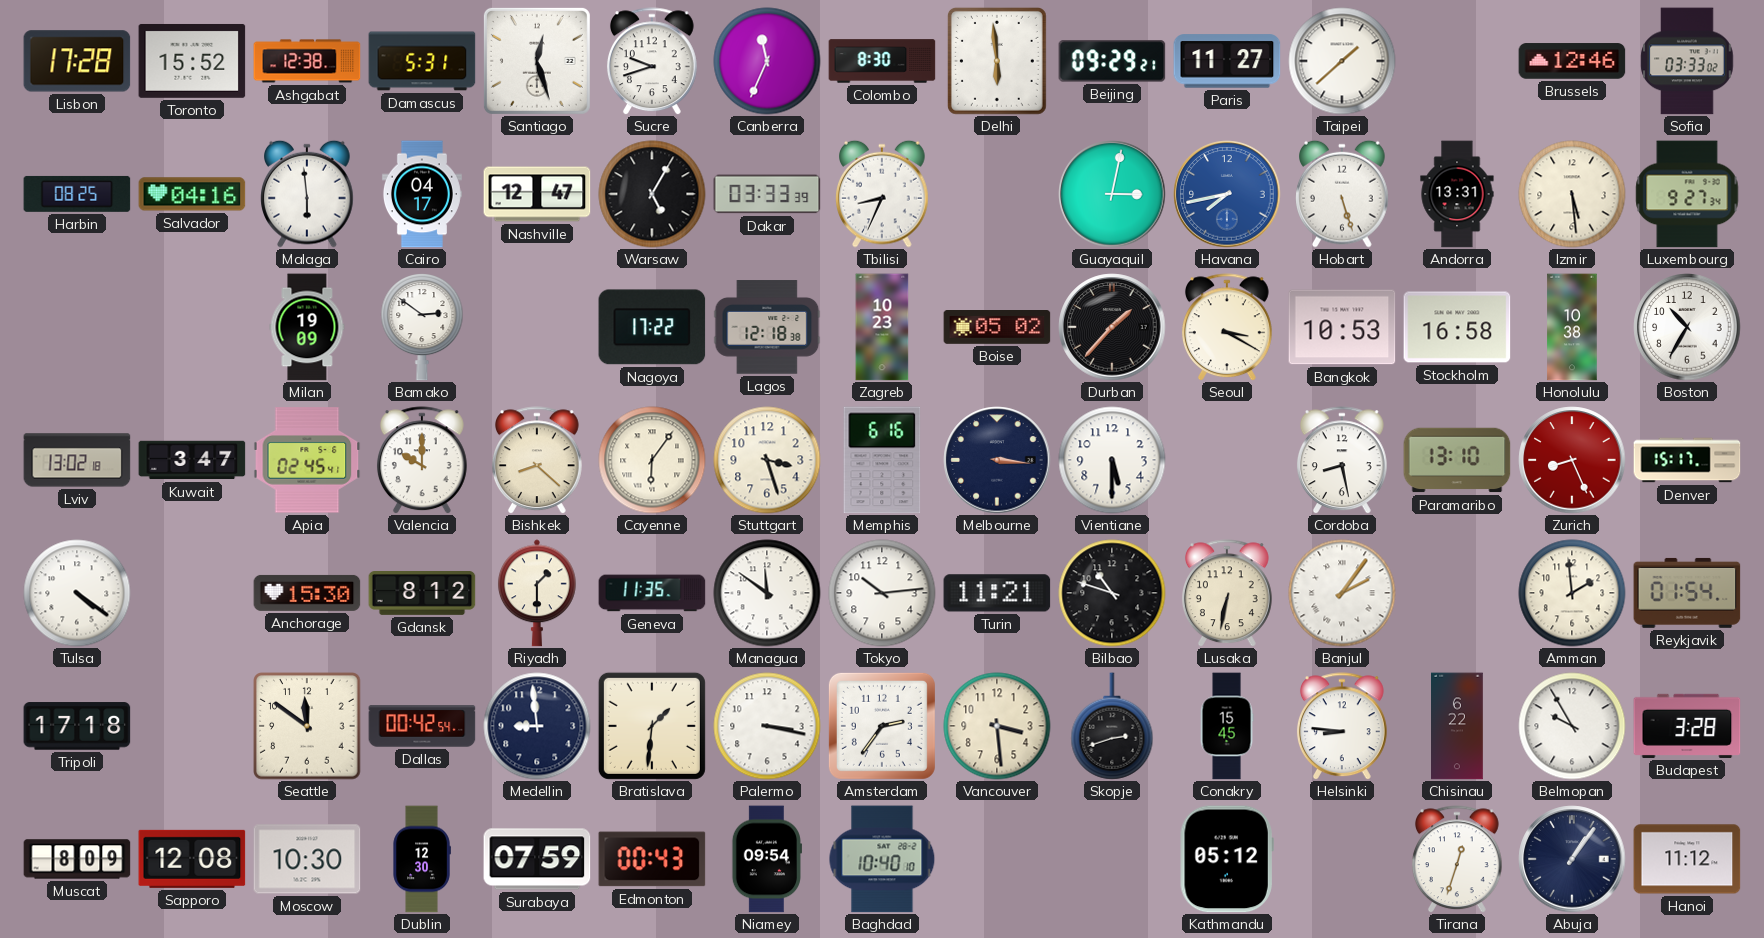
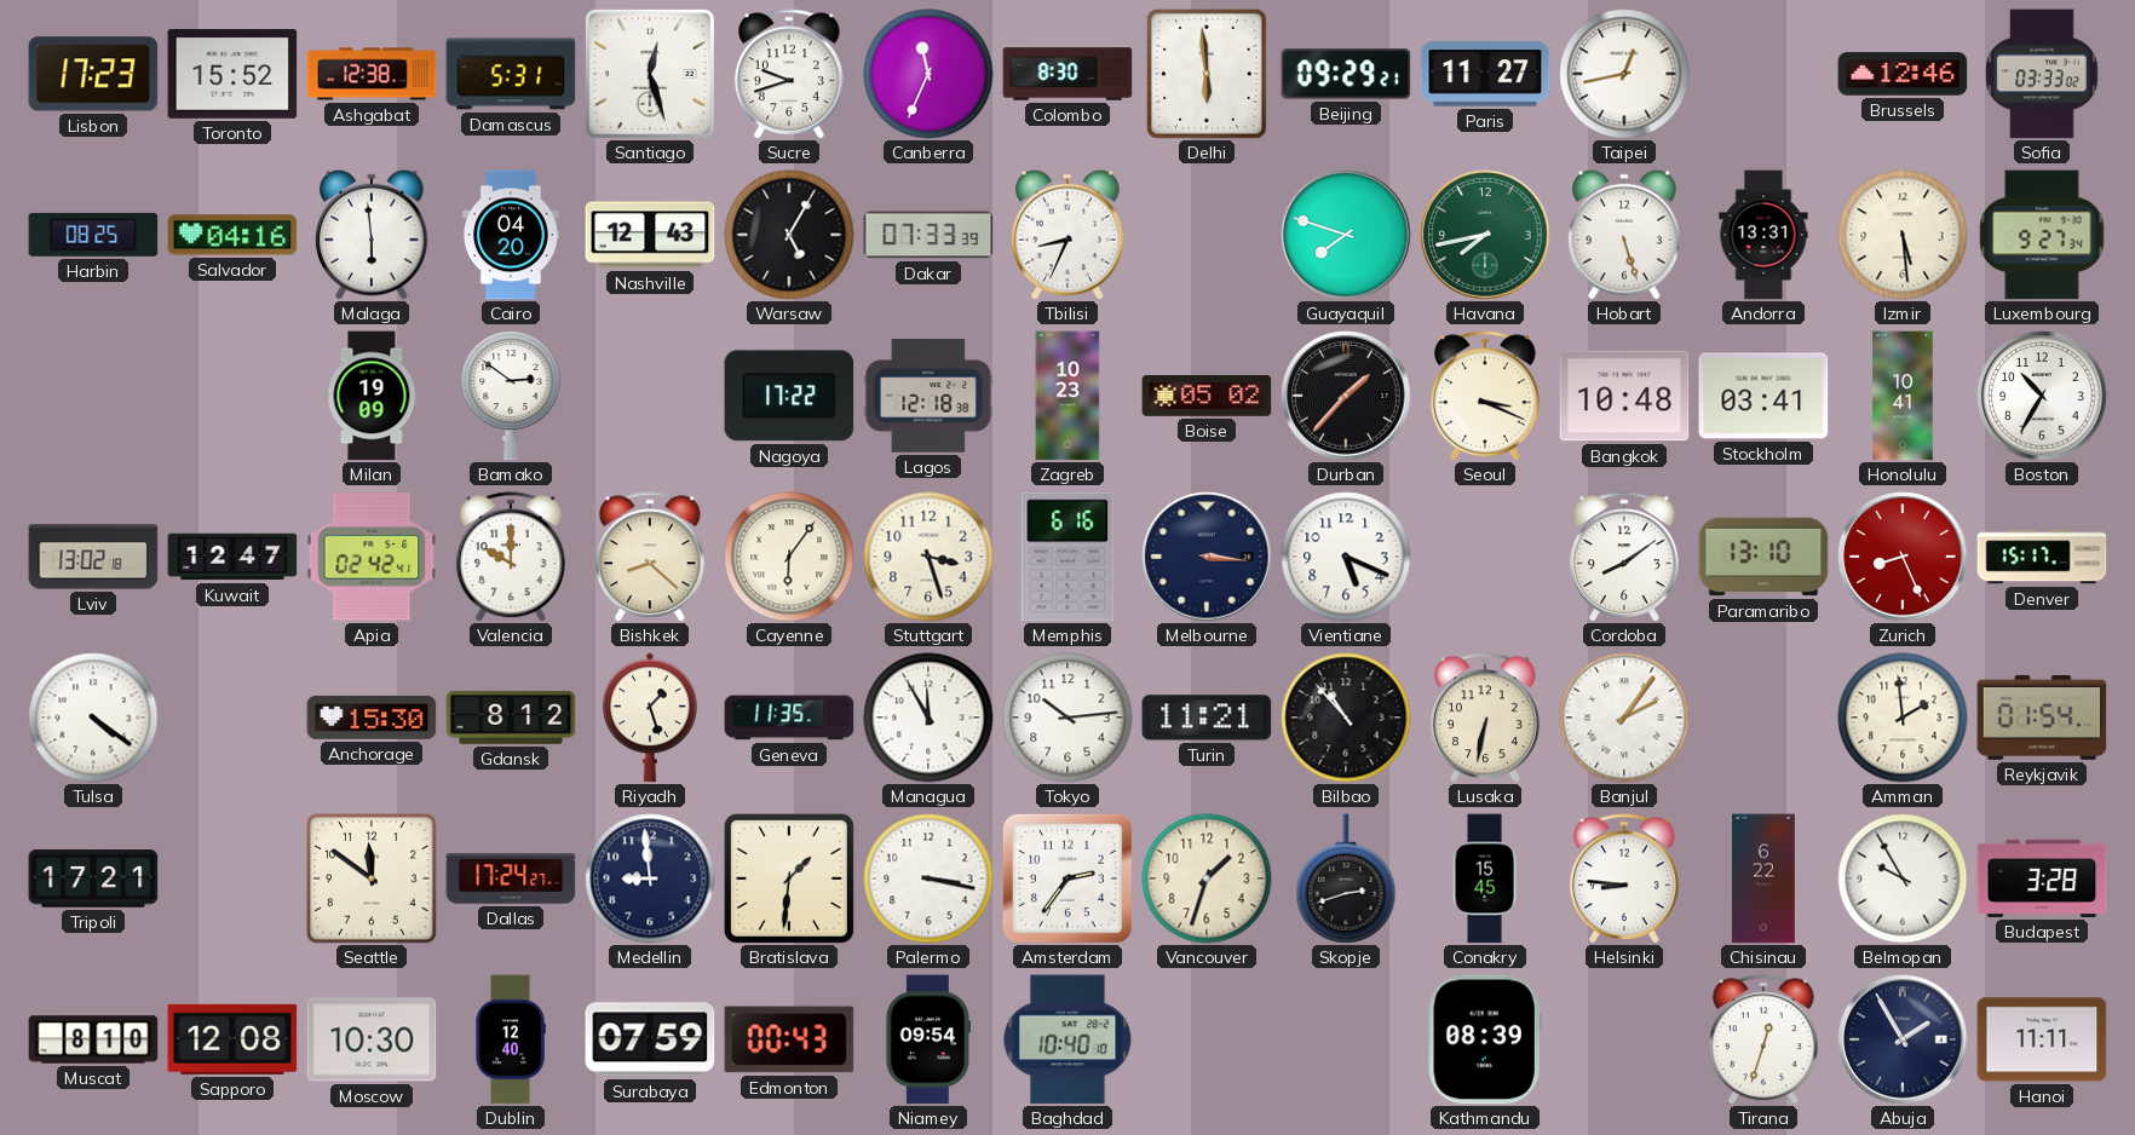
Lisbon: 17:28 -> 17:23 (93, 74)
Taipei: 1:38 -> 12:43 (1624, 74)
Cairo: 04:17 -> 04:20 (511, 235)
Nashville: 12:47 -> 12:43 (650, 235)
Dakar: 03:33 -> 07:33 (928, 235)
Guayaquil: 3:02 -> 7:48 (1346, 235)
Havana dial: blue -> green (1485, 235)
Seoul: 3:20 -> 3:19 (1485, 396)
Bangkok: 10:53 -> 10:48 (1624, 396)
Stockholm: 16:58 -> 03:41 (1763, 396)
Honolulu: 10:38 -> 10:41 (1903, 396)
Kuwait: 3:47 -> 12:47 (232, 557)
Apia: 02:45 -> 02:42 (372, 557)
Vientiane: 5:30 -> 5:19 (1346, 557)
Cordoba: 8:28 -> 8:09 (1624, 557)
Riyadh: 1:30 -> 1:27 (650, 718)
Managua: 11:51 -> 11:55 (928, 718)
Bilbao: 10:48 -> 10:53 (1346, 718)
Tripoli: 17:18 -> 17:21 (93, 878)
Dallas: 00:42 -> 17:24 (511, 878)
Vancouver: 3:29 -> 1:33 (1207, 878)
Muscat: 8:09 -> 8:10 (93, 1039)
Dublin: 12:30 -> 12:40 (511, 1039)
Kathmandu: 05:12 -> 08:39 (1485, 1039)
Abuja: 1:06 -> 1:55 (1903, 1039)
Hanoi: 11:12 -> 11:11 (2042, 1039)
